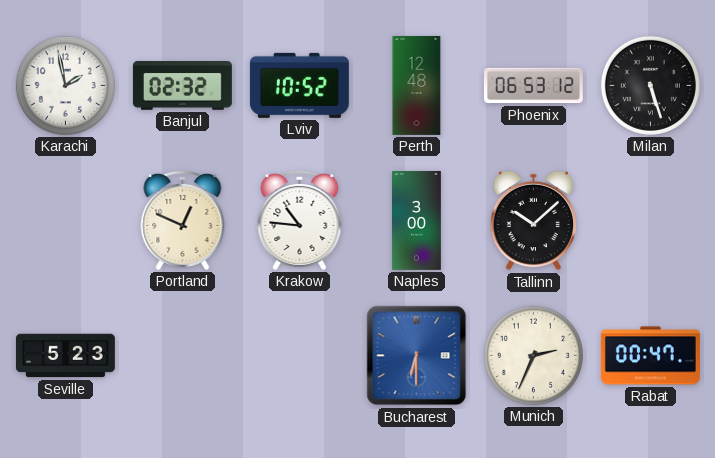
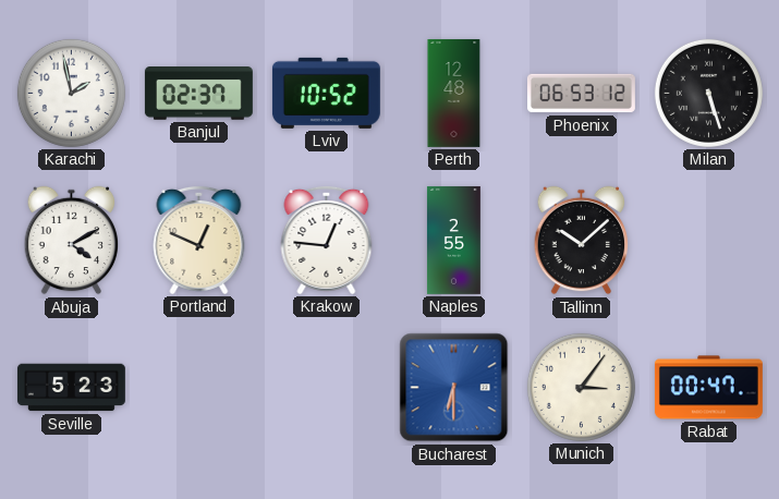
Banjul: 02:32 -> 02:37 (198, 94)
Abuja: none -> 4:10 (72, 241)
Krakow: 10:46 -> 12:46 (327, 240)
Naples: 3:00 -> 2:55 (453, 240)
Munich: 2:34 -> 3:06 (581, 387)
